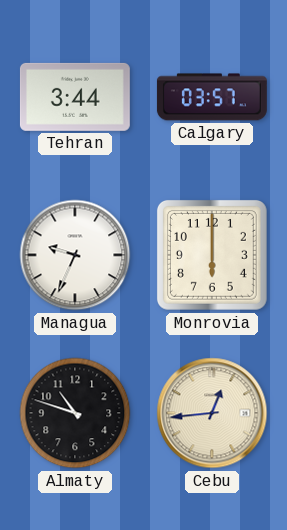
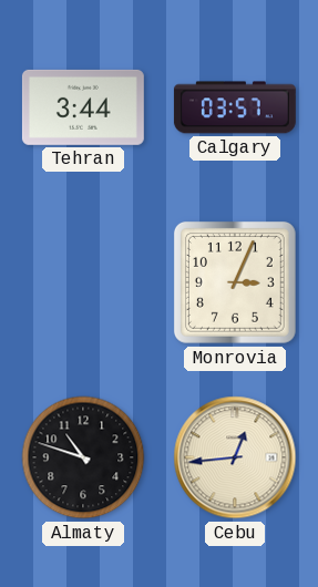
Managua: 9:34 -> none (75, 255)
Monrovia: 6:00 -> 3:04 (235, 282)
